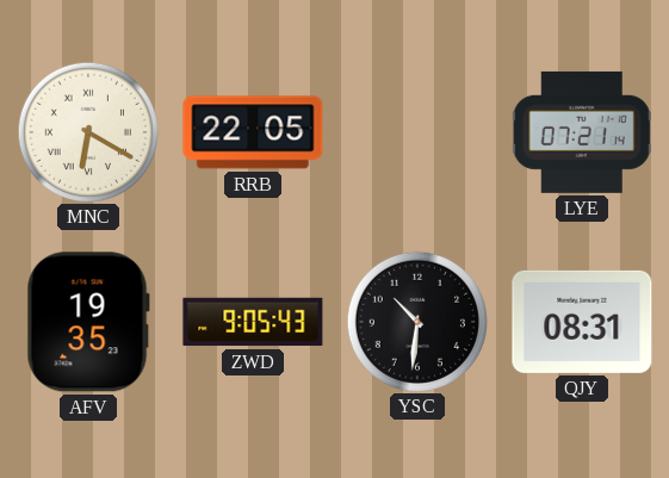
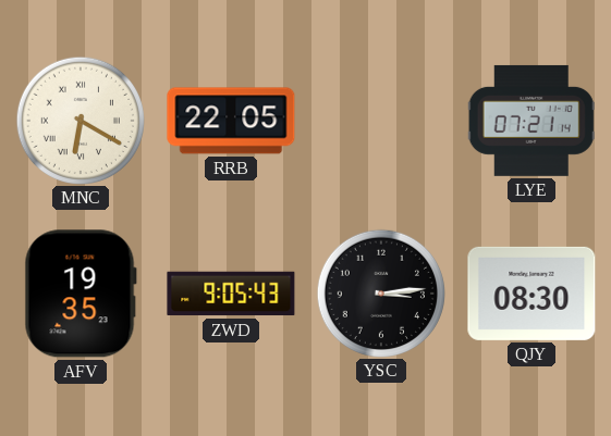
YSC: 10:31 -> 3:14 (380, 292)
QJY: 08:31 -> 08:30 (531, 294)
